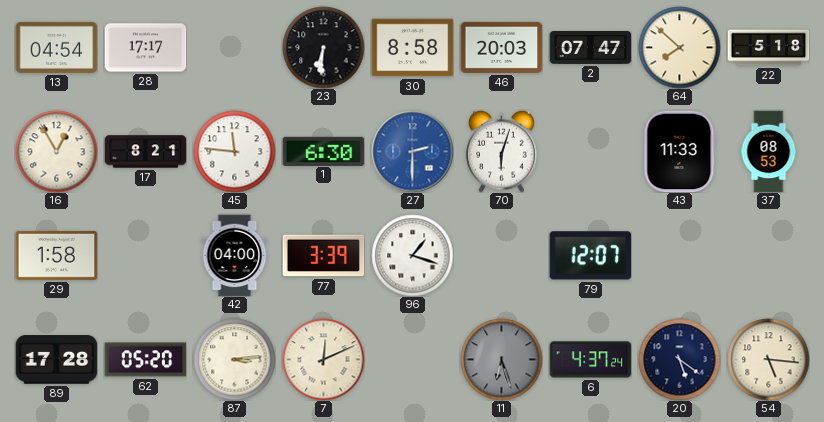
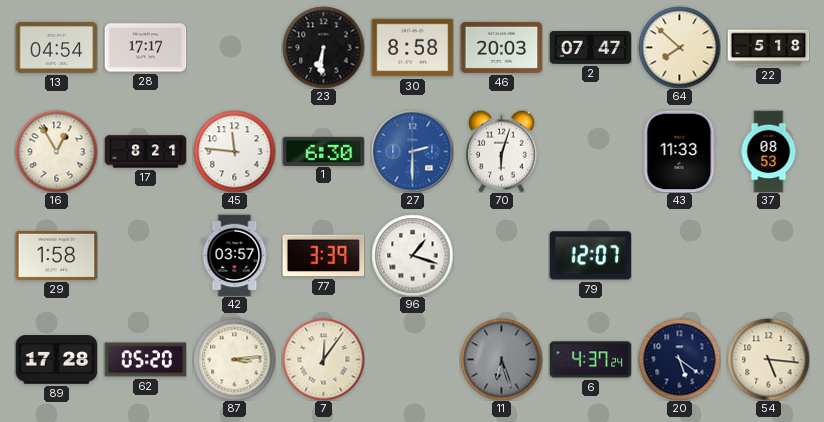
42: 04:00 -> 03:57 (235, 255)
7: 12:11 -> 12:06 (323, 359)
